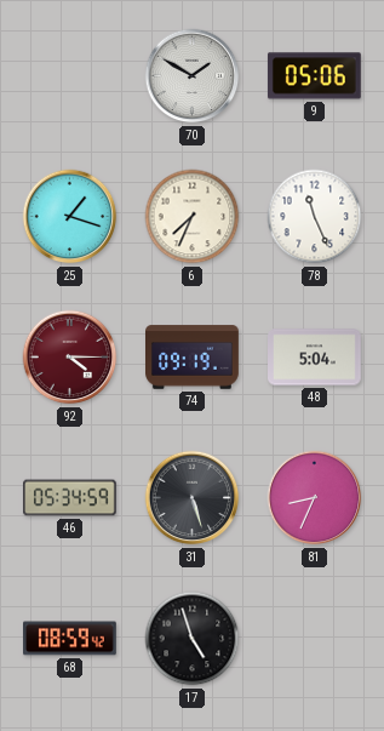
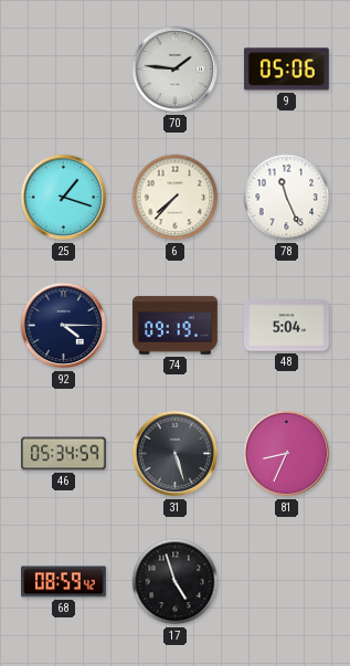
70: 1:50 -> 1:46 (176, 70)
6: 7:34 -> 7:37 (176, 198)
92 dial: burgundy -> navy (64, 326)
